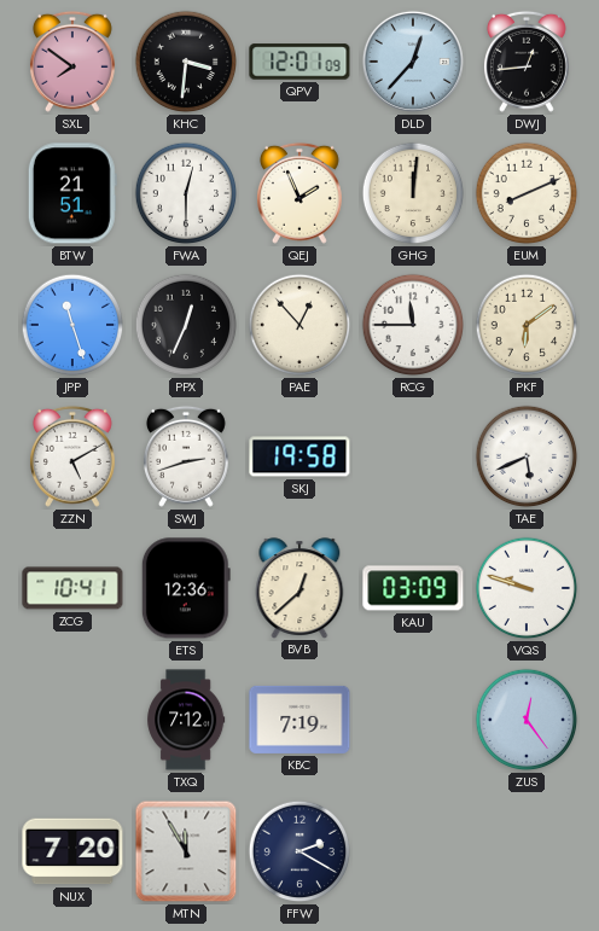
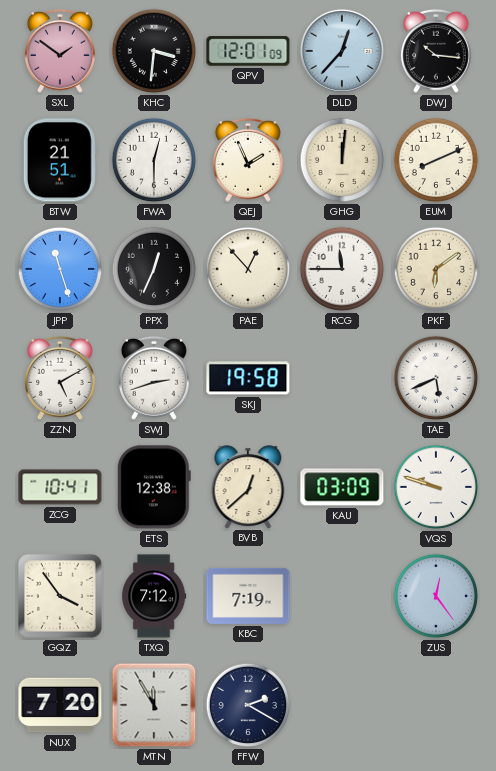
SXL: 7:51 -> 1:51 (60, 51)
DWJ: 12:44 -> 10:16 (436, 51)
ETS: 12:36 -> 12:38 (154, 487)
GQZ: none -> 3:54 (60, 596)
